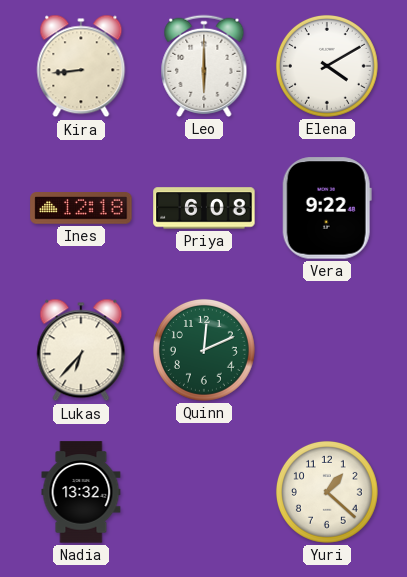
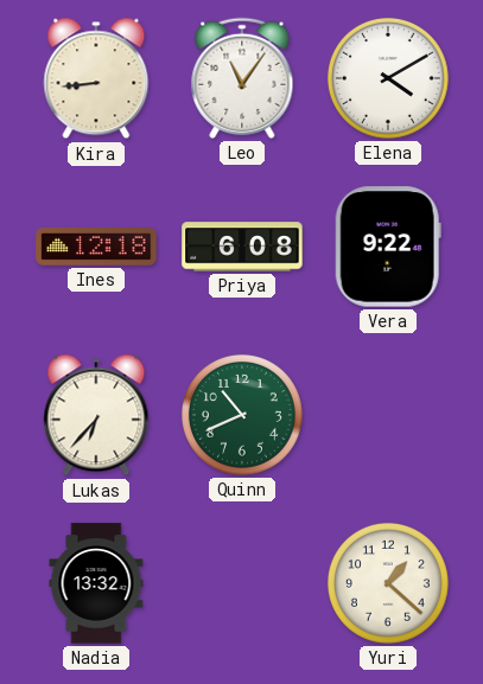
Leo: 6:00 -> 11:06 (242, 78)
Quinn: 12:11 -> 10:41 (242, 415)
